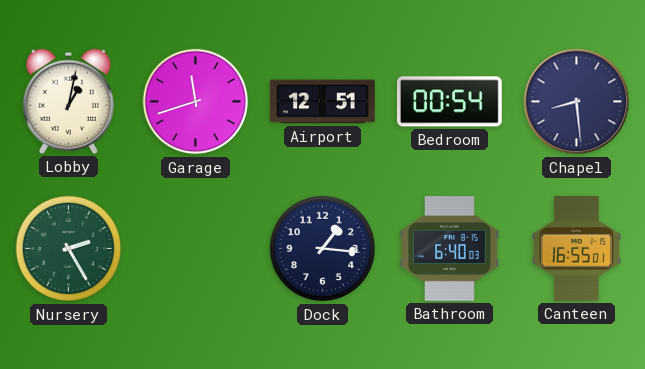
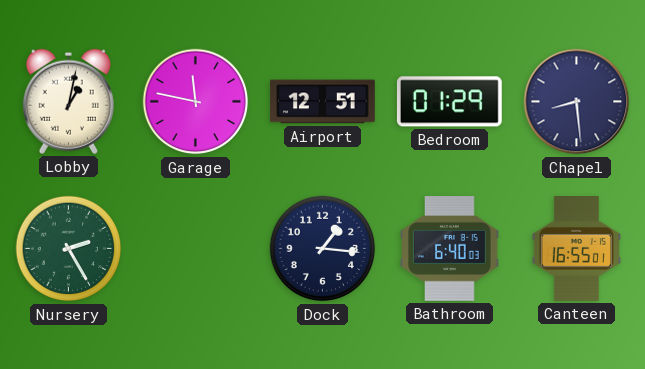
Garage: 11:42 -> 11:47 (196, 102)
Bedroom: 00:54 -> 01:29 (449, 102)
